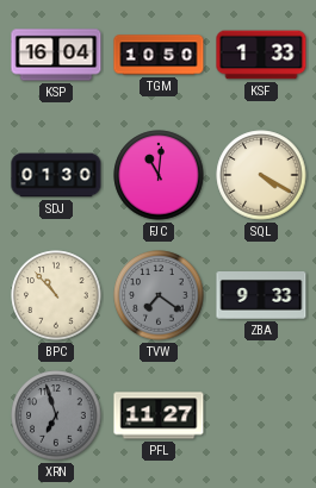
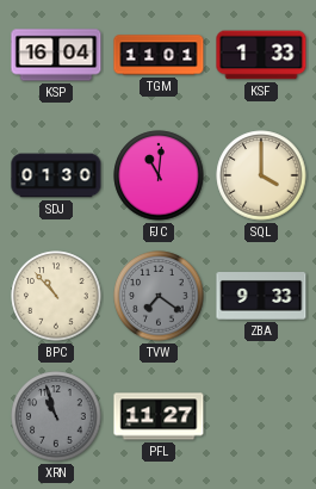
TGM: 10:50 -> 11:01 (159, 55)
SQL: 4:20 -> 4:00 (261, 175)
XRN: 6:57 -> 10:57 (56, 416)
